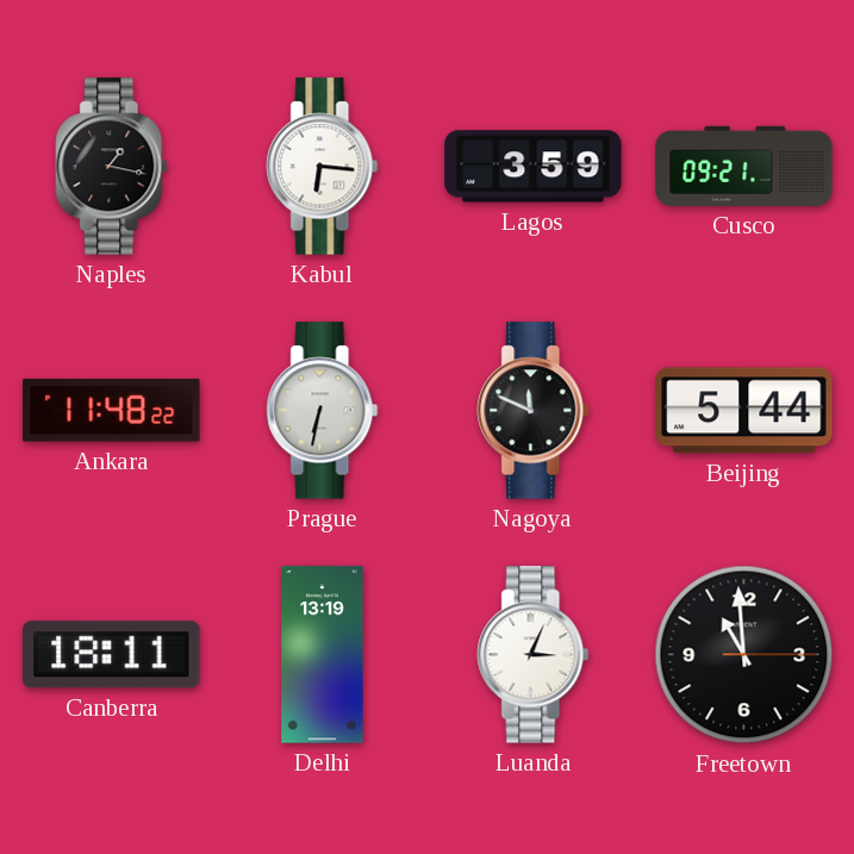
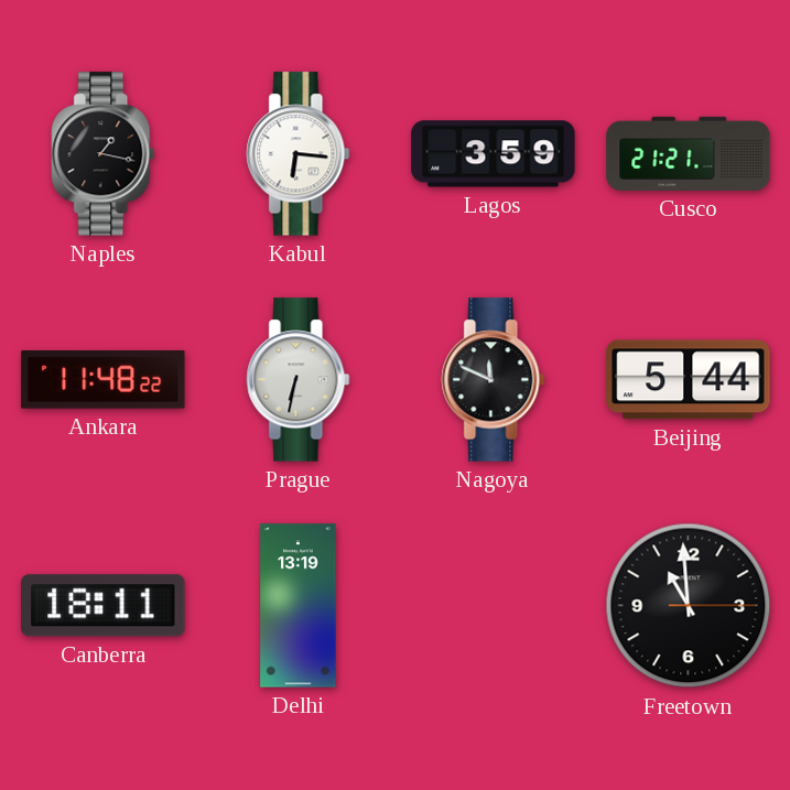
Cusco: 09:21 -> 21:21 (689, 153)
Luanda: 3:04 -> none (534, 655)
